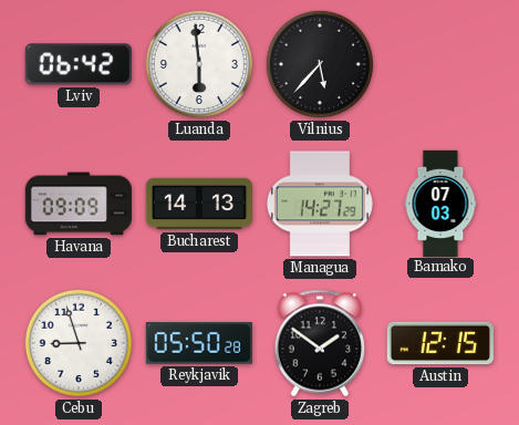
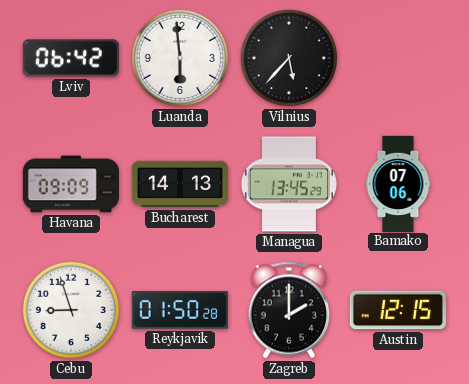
Managua: 14:27 -> 13:45 (289, 184)
Bamako: 07:03 -> 07:06 (398, 183)
Reykjavik: 05:50 -> 01:50 (180, 310)
Zagreb: 1:51 -> 2:00 (289, 310)
